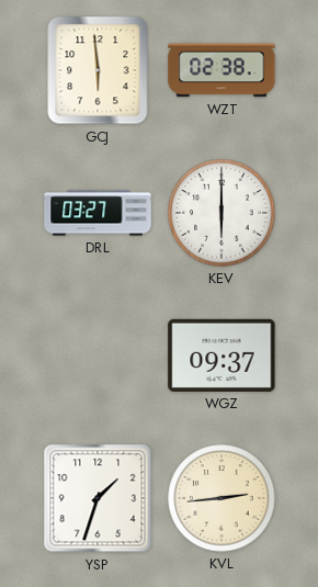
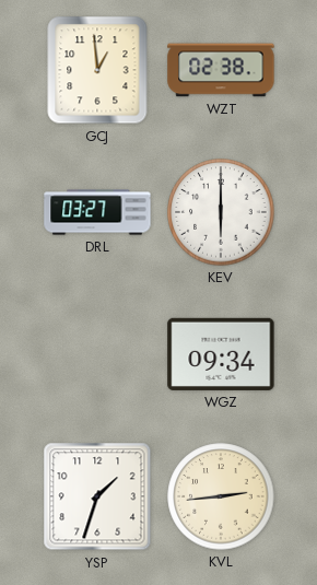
GCJ: 5:59 -> 12:59 (97, 70)
WGZ: 09:37 -> 09:34 (221, 354)
